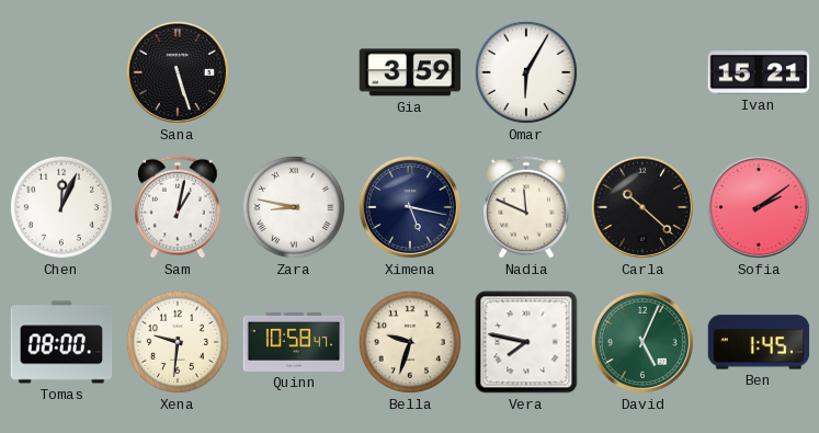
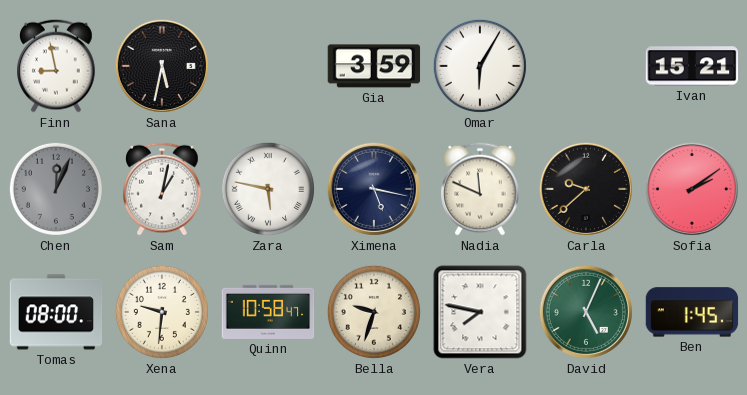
Finn: none -> 8:58 (56, 66)
Sana: 5:27 -> 5:32 (162, 66)
Chen dial: white -> grey (56, 189)
Zara: 8:47 -> 5:47 (268, 189)
Carla: 10:22 -> 9:38 (586, 189)
